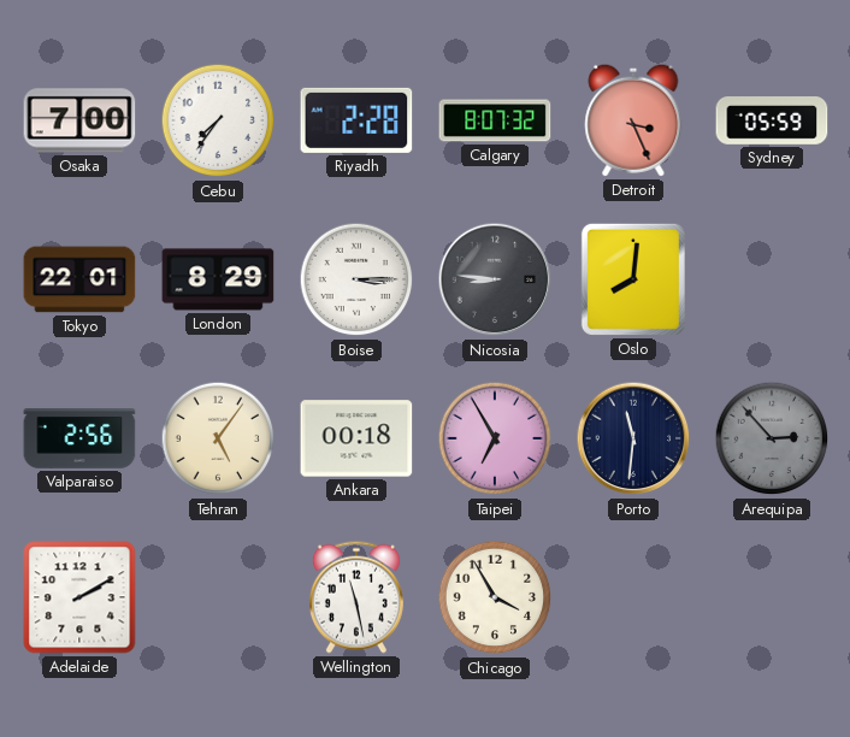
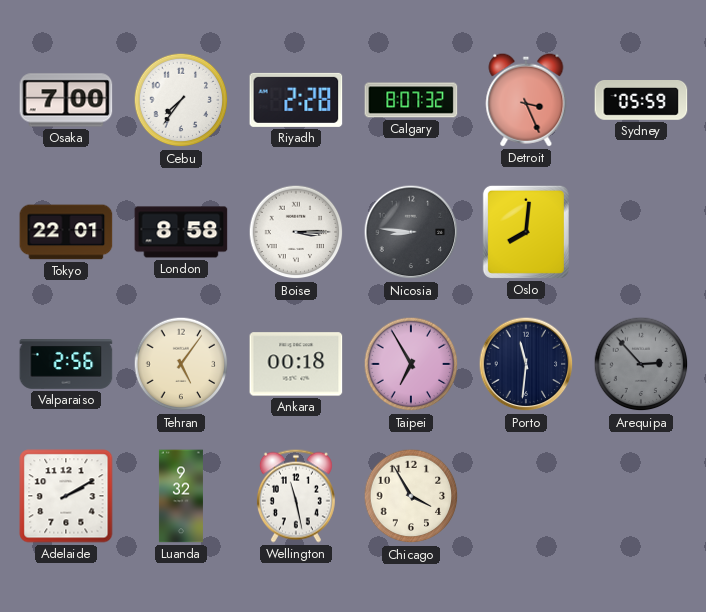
London: 8:29 -> 8:58 (181, 232)
Luanda: none -> 9:32 (181, 496)
